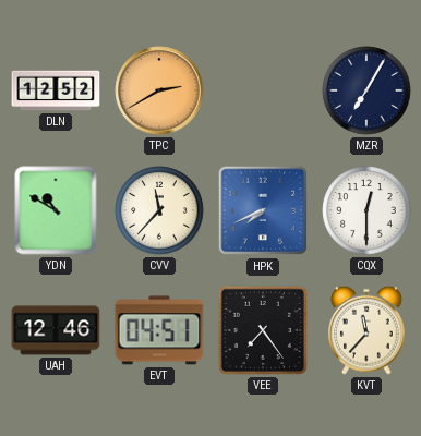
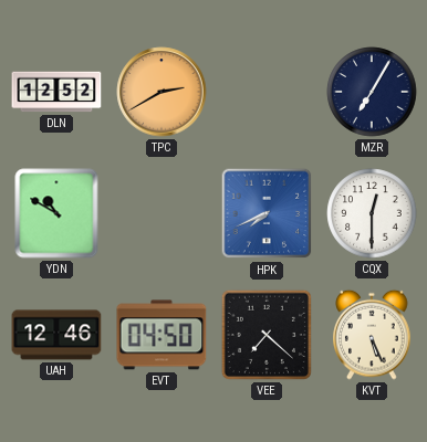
CVV: 11:37 -> none (159, 210)
EVT: 04:51 -> 04:50 (162, 335)
VEE: 7:24 -> 7:22 (267, 335)
KVT: 11:37 -> 5:26 (372, 335)
